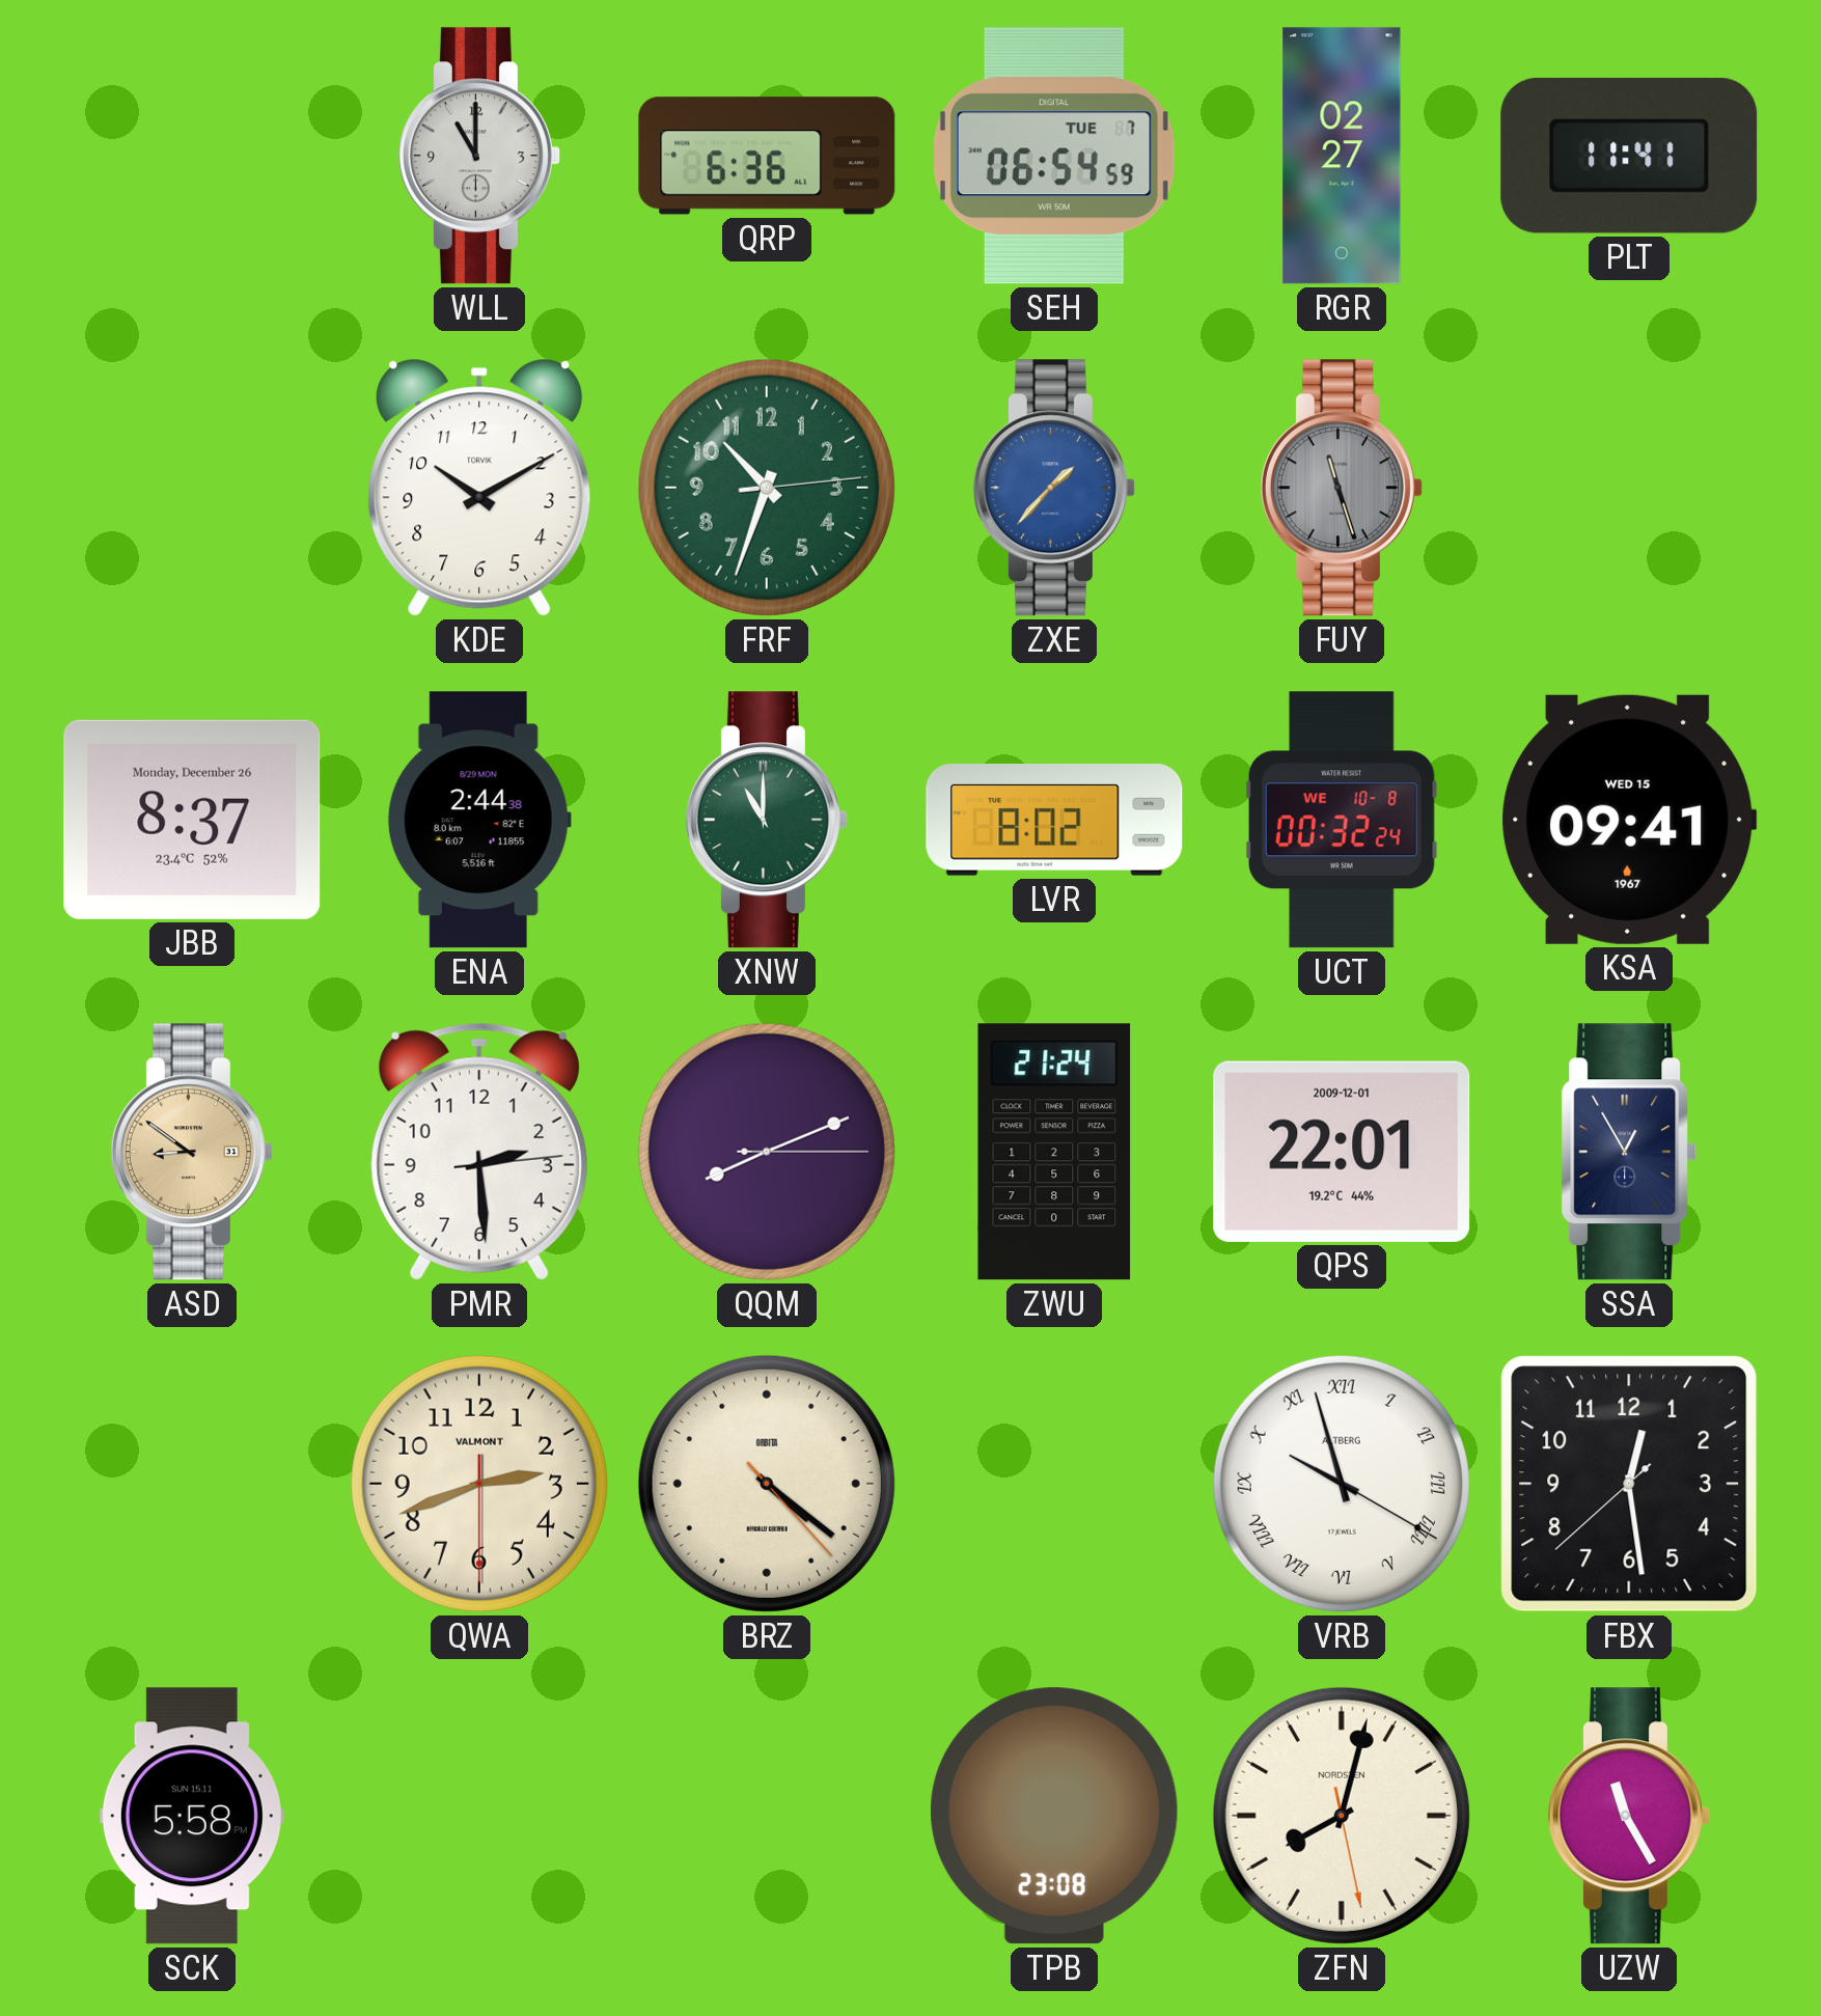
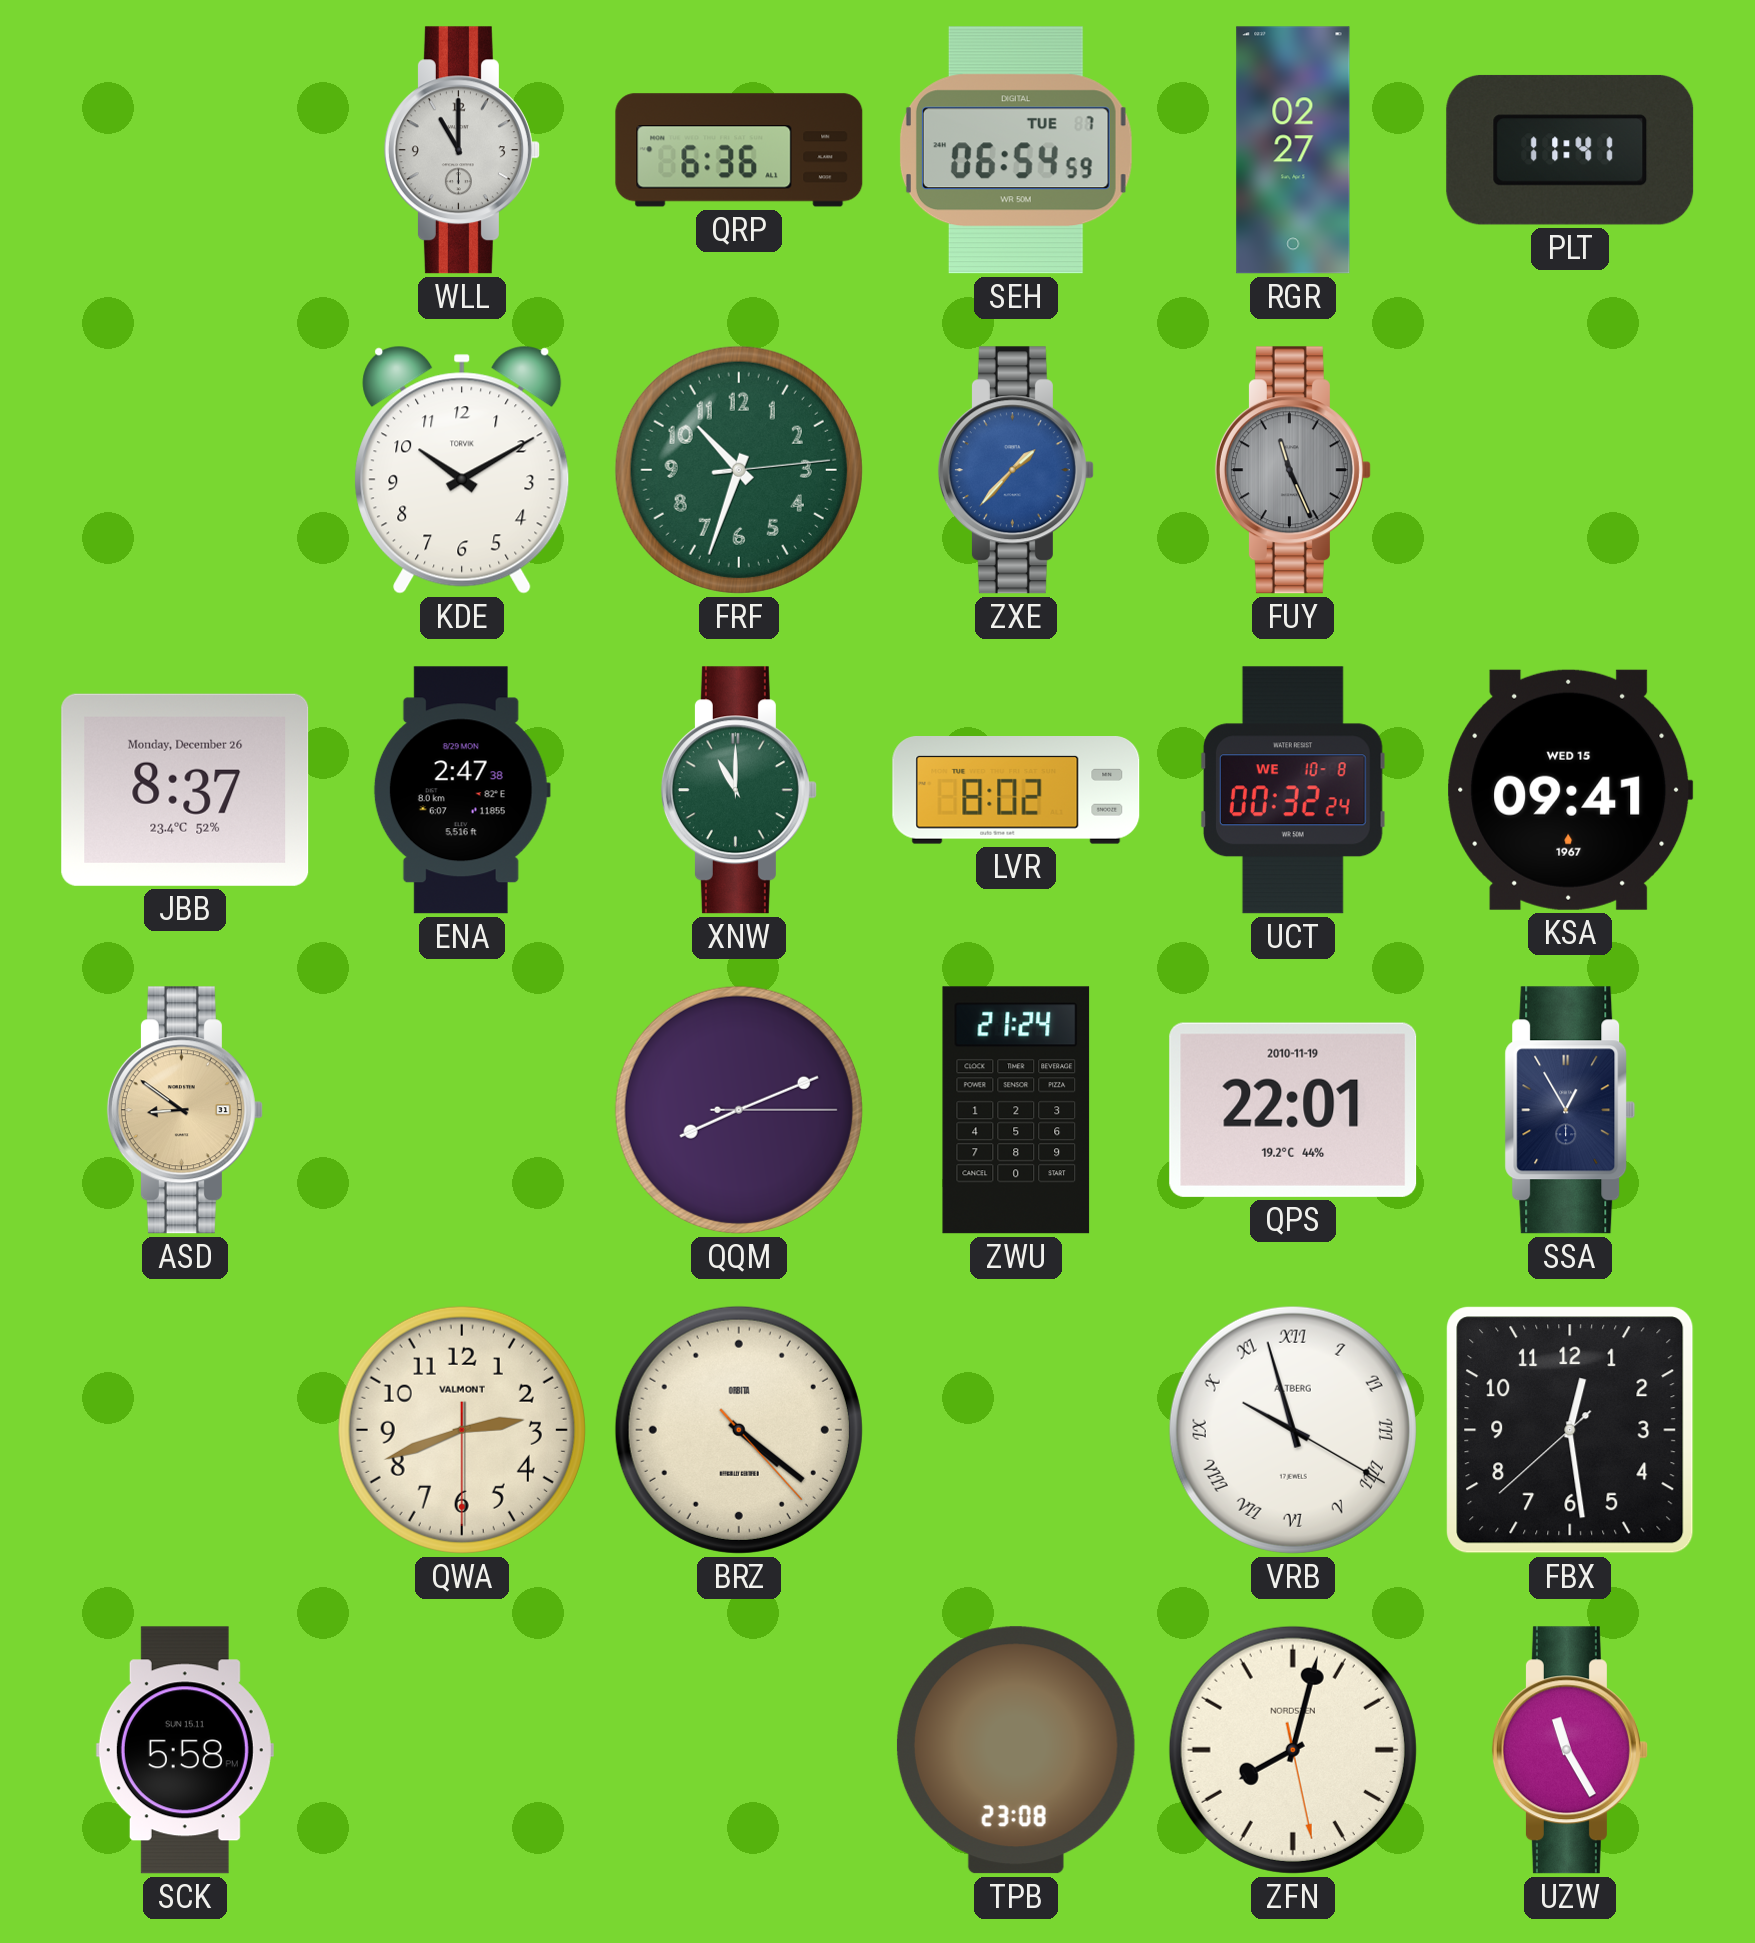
FUY: 11:27 -> 11:26 (1293, 470)
ENA: 2:44 -> 2:47 (462, 790)
PMR: 2:29 -> none (479, 1152)
QPS date: 2009-12-01 -> 2010-11-19 (1293, 1110)
